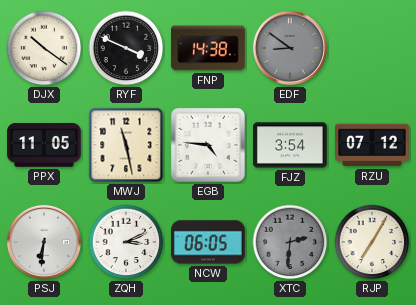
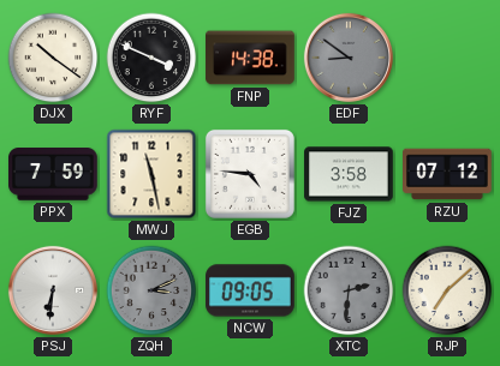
PPX: 11:05 -> 7:59 (54, 175)
FJZ: 3:54 -> 3:58 (349, 174)
ZQH dial: white -> grey (151, 290)
NCW: 06:05 -> 09:05 (250, 290)
RJP: 7:05 -> 7:08 (447, 290)
